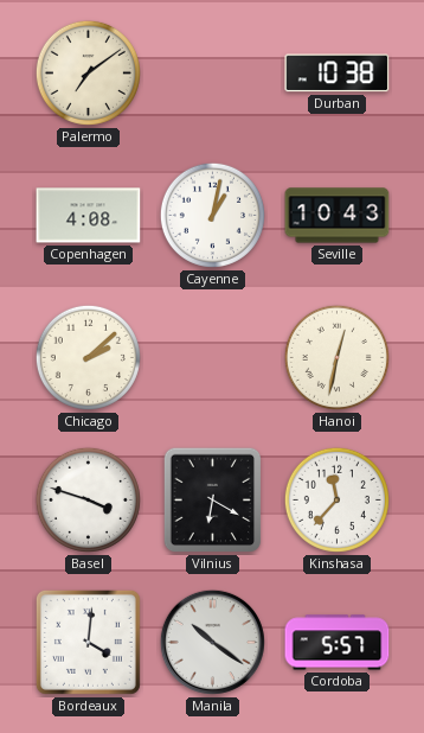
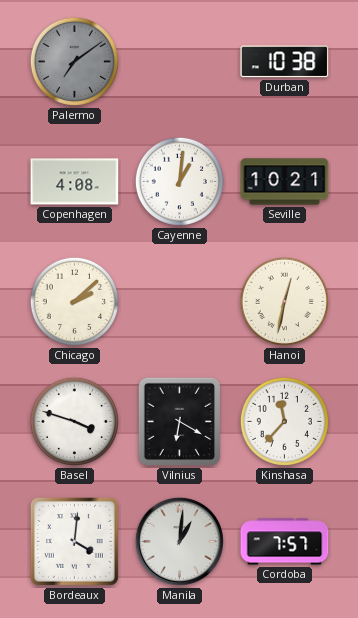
Palermo dial: cream -> grey (74, 61)
Cayenne: 1:02 -> 1:01 (179, 181)
Seville: 10:43 -> 10:21 (285, 182)
Manila: 10:21 -> 1:01 (179, 541)
Cordoba: 5:57 -> 7:57 (285, 542)
